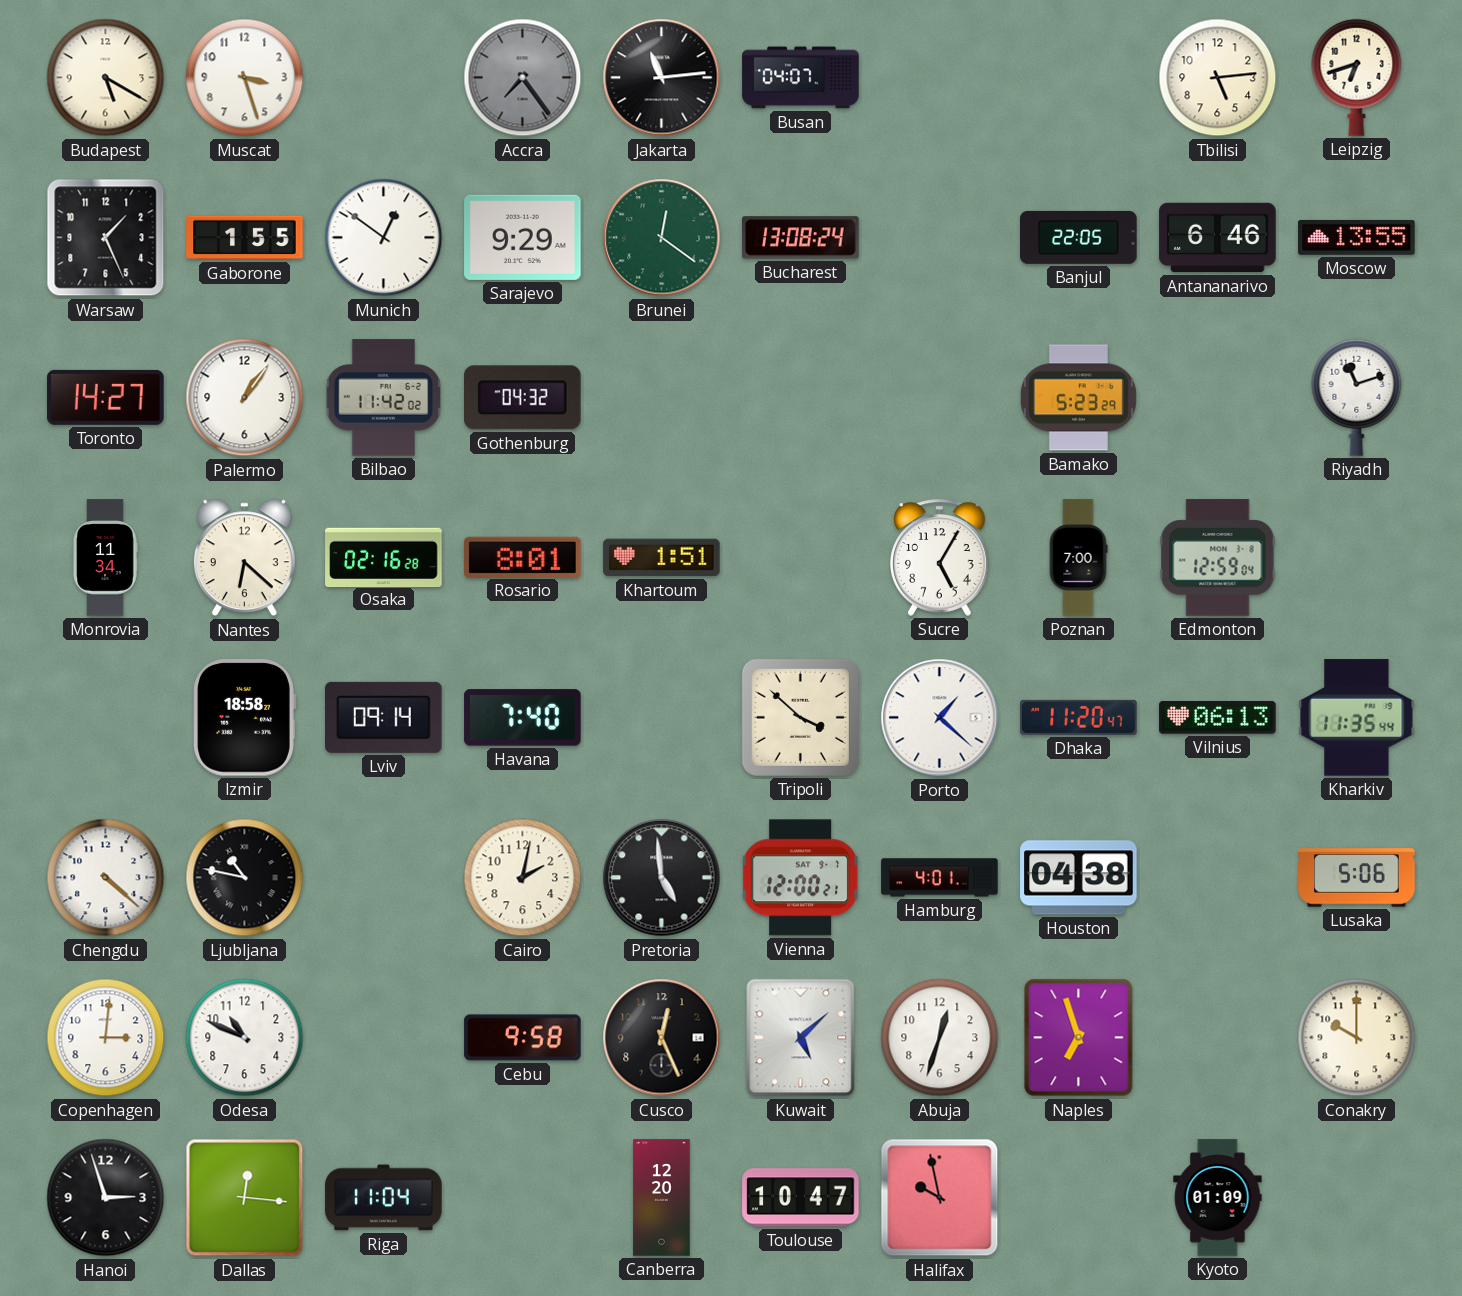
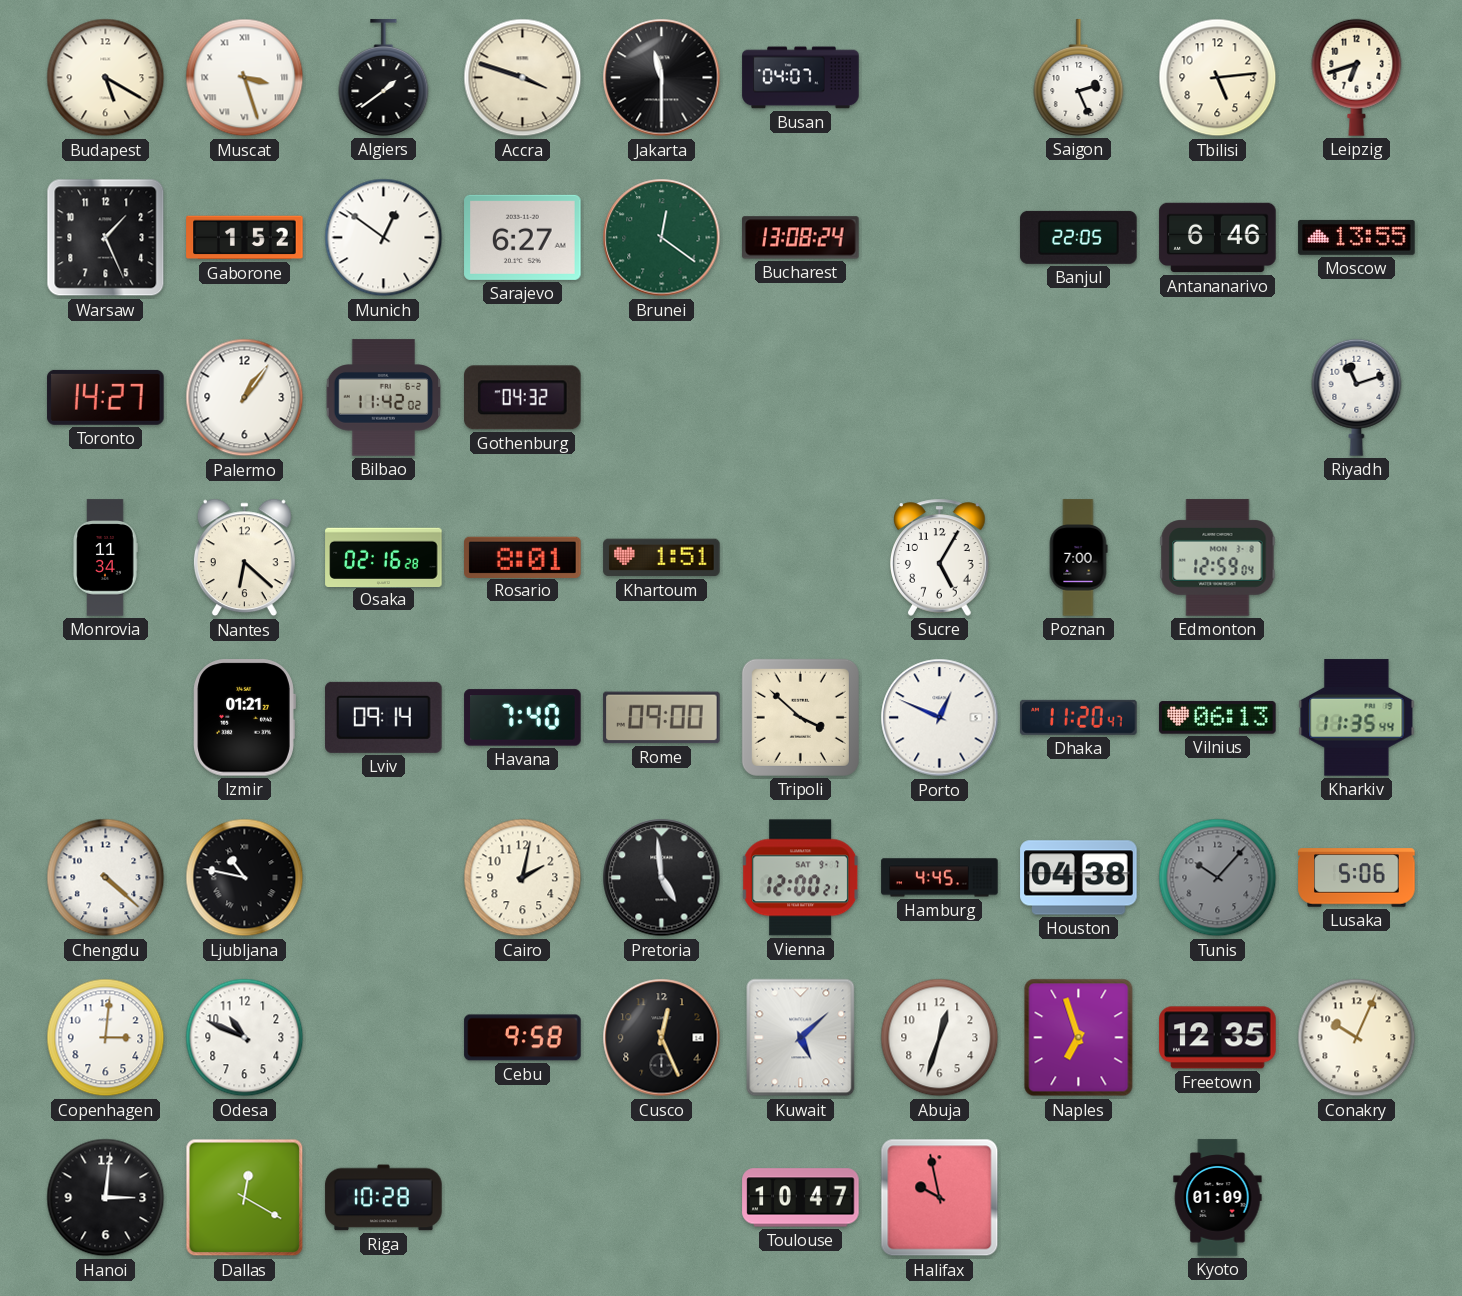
Muscat numerals: Arabic -> Roman (245, 78)
Algiers: none -> 1:39 (384, 78)
Accra: 7:24 -> 3:48 (523, 78)
Accra dial: grey -> cream (523, 78)
Jakarta: 11:14 -> 11:30 (662, 78)
Saigon: none -> 2:26 (1079, 78)
Gaborone: 1:55 -> 1:52 (245, 238)
Sarajevo: 9:29 -> 6:27 (523, 237)
Bamako: 5:23 -> none (1078, 398)
Izmir: 18:58 -> 01:21 (244, 718)
Rome: none -> 09:00 (662, 718)
Porto: 1:22 -> 12:49 (940, 718)
Hamburg: 4:01 -> 4:45 (940, 878)
Tunis: none -> 10:07 (1218, 878)
Freetown: none -> 12:35 (1218, 1038)
Conakry: 10:00 -> 10:04 (1357, 1038)
Hanoi: 2:57 -> 3:01 (106, 1198)
Dallas: 12:16 -> 12:20 (245, 1198)
Riga: 11:04 -> 10:28 (384, 1198)
Canberra: 12:20 -> none (662, 1198)
